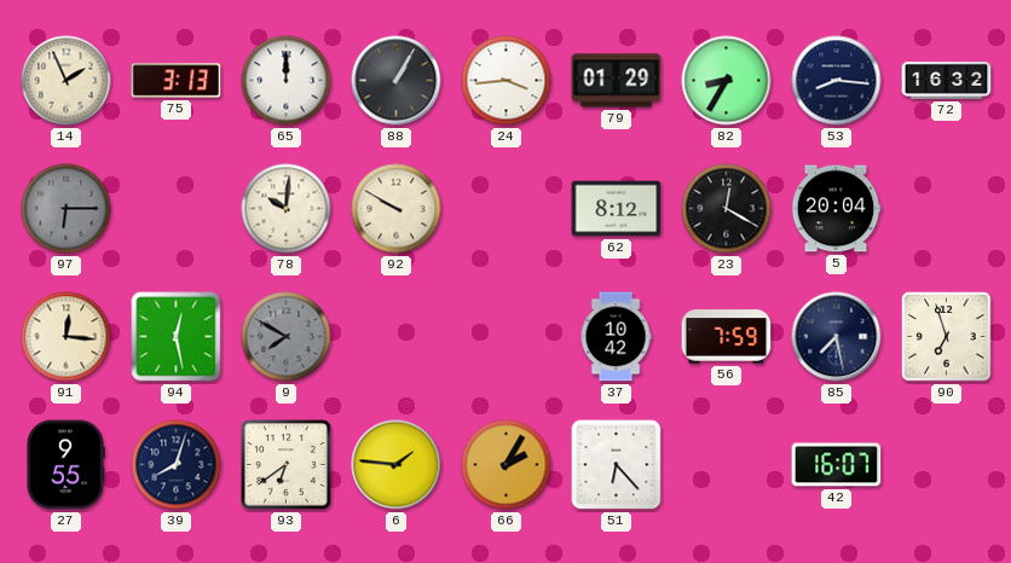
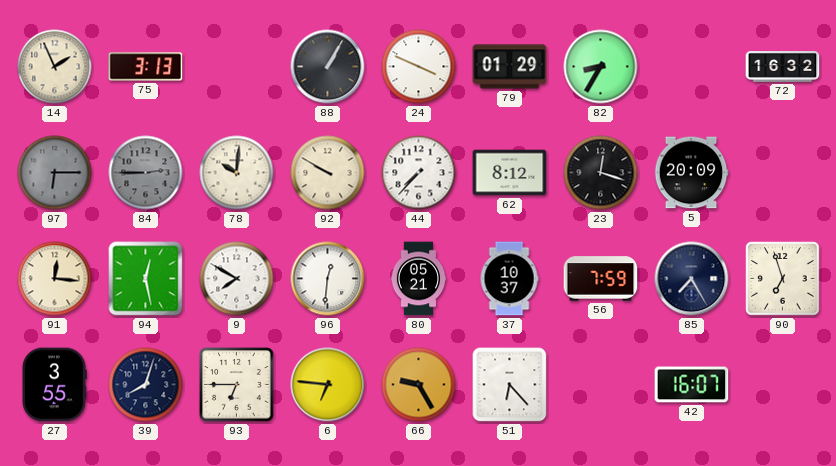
65: 12:00 -> none (287, 81)
24: 3:44 -> 3:49 (419, 67)
53: 8:16 -> none (837, 81)
84: none -> 2:45 (146, 173)
44: none -> 7:37 (419, 173)
23: 12:20 -> 12:18 (601, 173)
5: 20:04 -> 20:09 (691, 173)
9 dial: grey -> white (237, 279)
96: none -> 12:31 (328, 279)
80: none -> 05:21 (419, 279)
37: 10:42 -> 10:37 (509, 279)
85: 7:28 -> 7:25 (692, 279)
27: 9:55 -> 3:55 (54, 385)
93: 6:39 -> 6:45 (237, 385)
6: 1:46 -> 6:46 (328, 385)
66: 2:05 -> 9:25 (419, 385)
